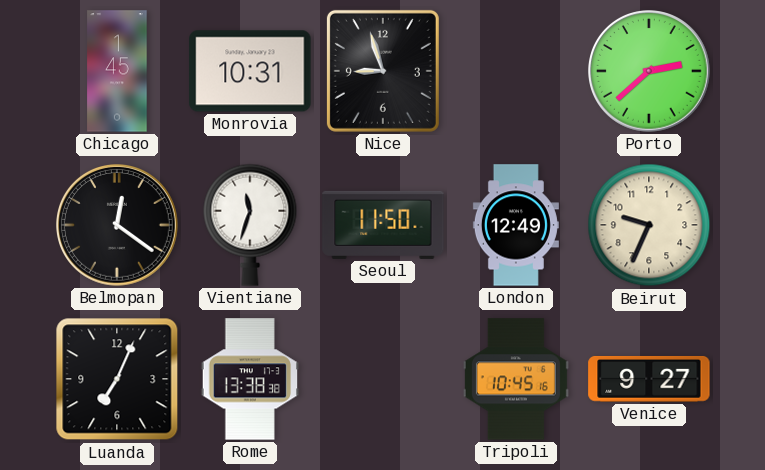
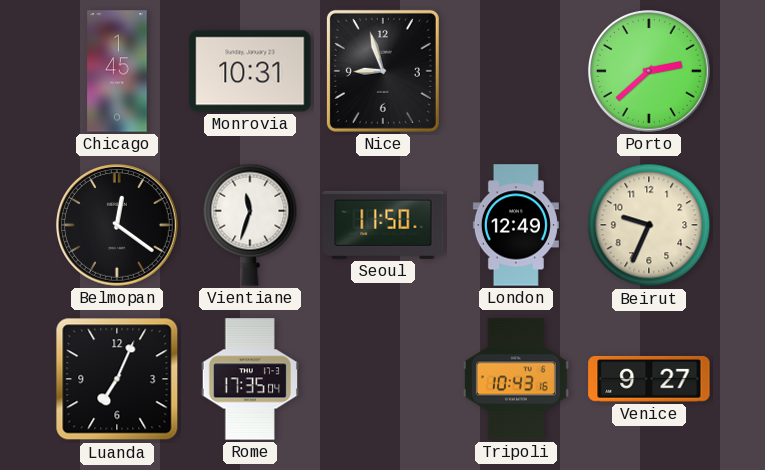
Rome: 13:38 -> 17:35 (250, 379)
Tripoli: 10:45 -> 10:43 (516, 379)
